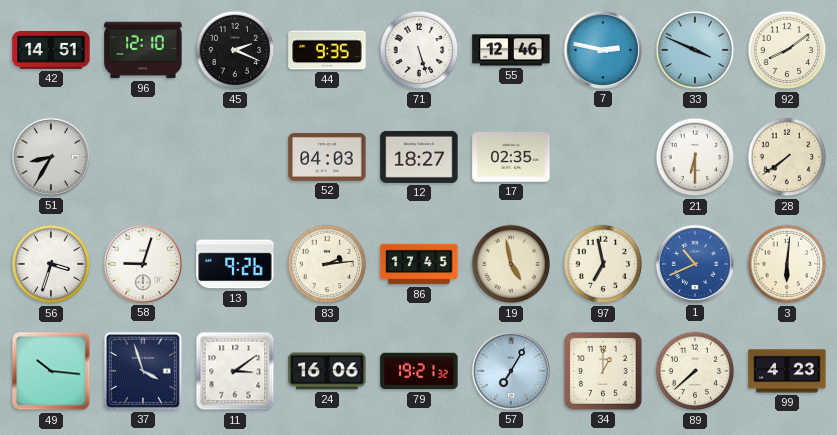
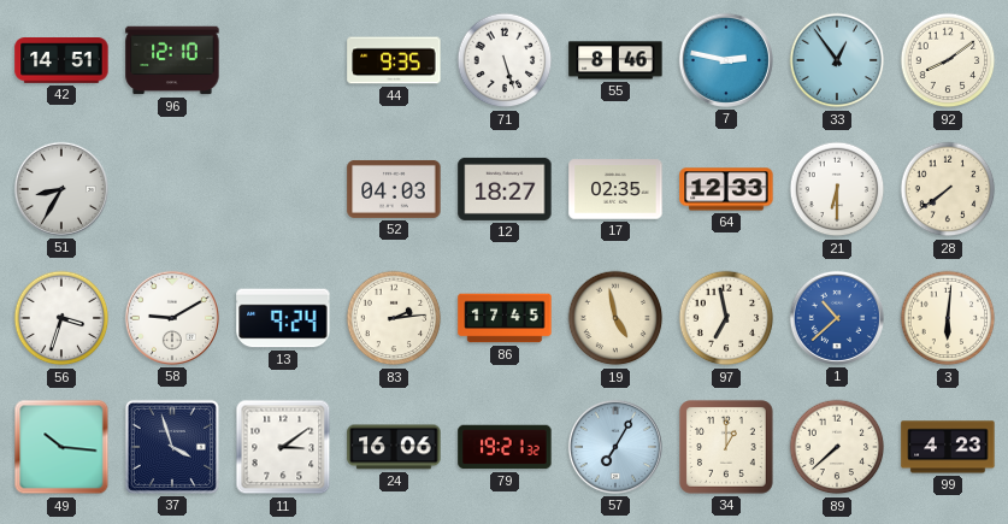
45: 2:19 -> none (235, 50)
55: 12:46 -> 8:46 (615, 60)
33: 3:49 -> 12:54 (837, 60)
64: none -> 12:33 (726, 189)
58: 9:03 -> 9:10 (172, 318)
13: 9:26 -> 9:24 (283, 318)
1: 10:41 -> 10:38 (837, 318)
